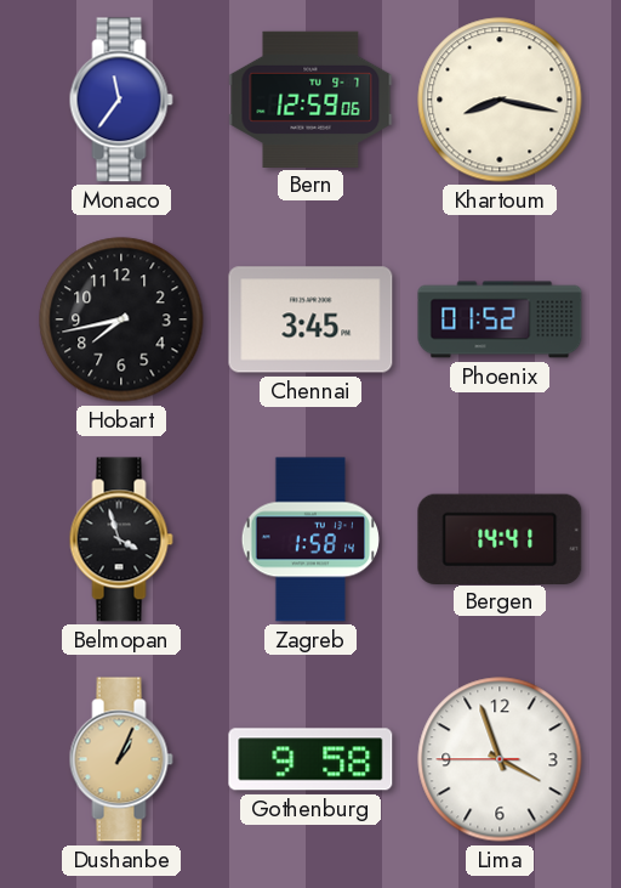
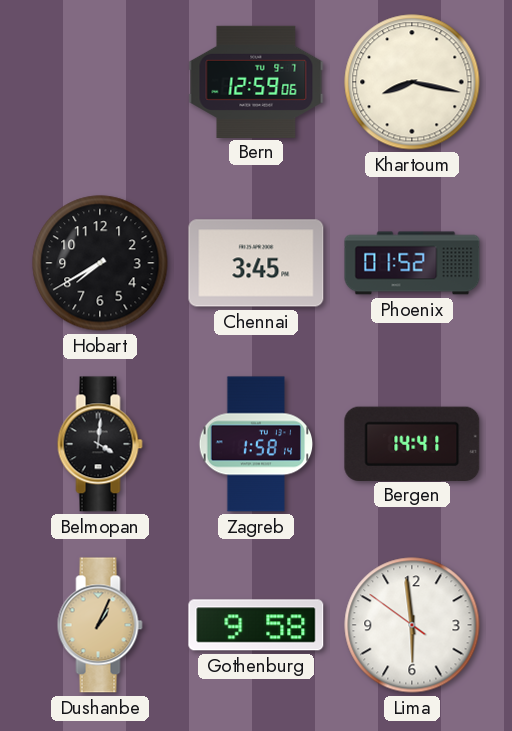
Monaco: 11:36 -> none (121, 100)
Hobart: 7:43 -> 7:40 (100, 263)
Belmopan: 3:57 -> 4:01 (100, 444)
Lima: 3:56 -> 5:58 (412, 625)
